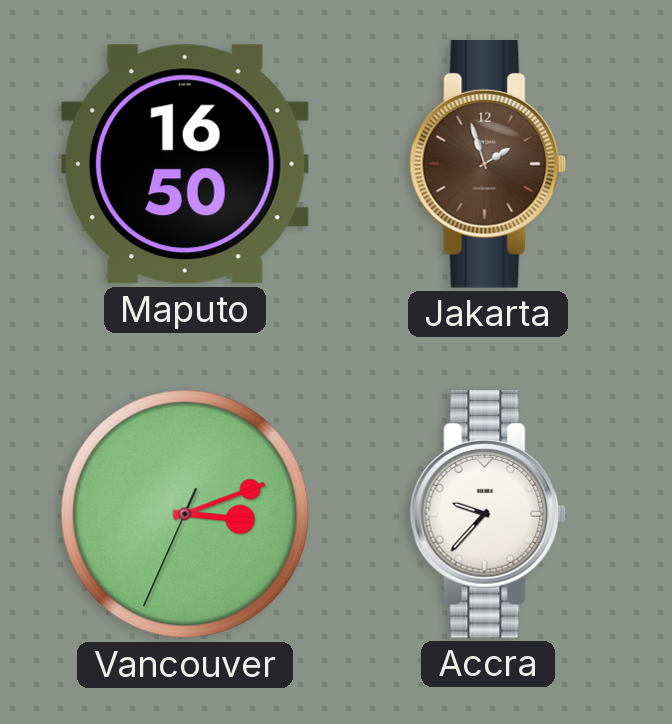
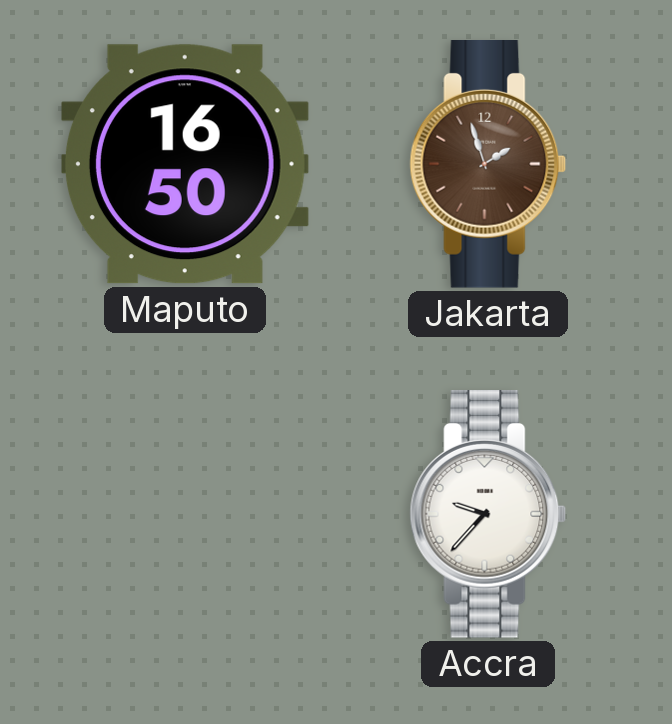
Vancouver: 3:11 -> none (185, 514)
